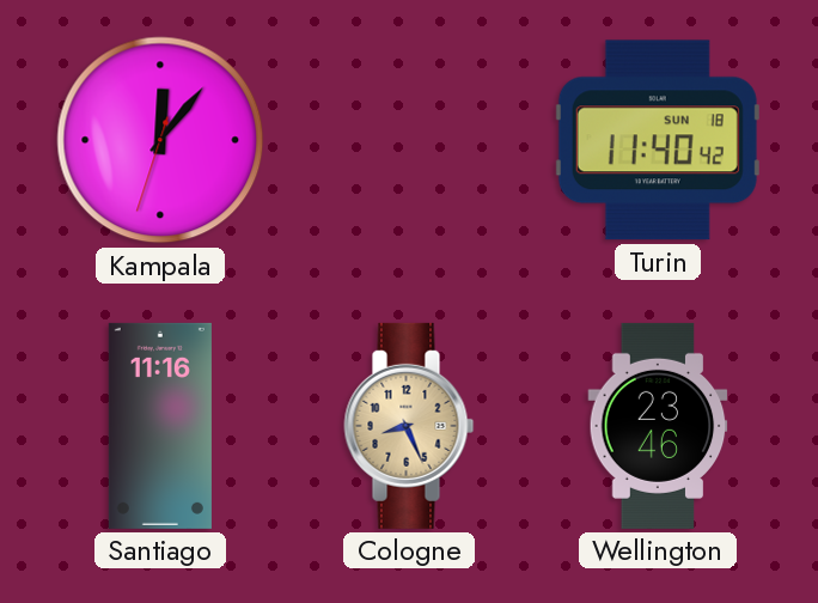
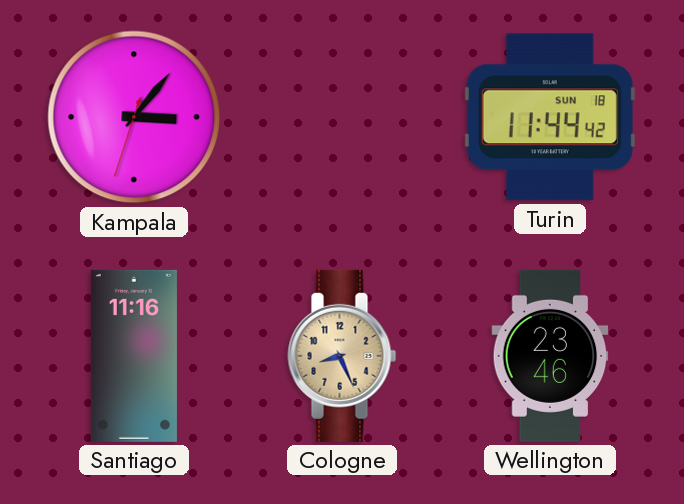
Kampala: 12:06 -> 3:06 (134, 117)
Turin: 11:40 -> 11:44 (550, 117)
